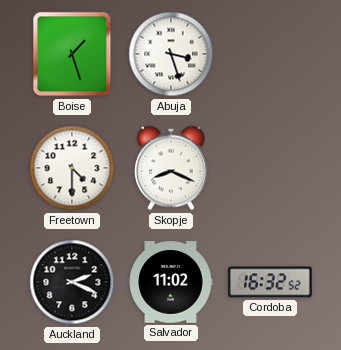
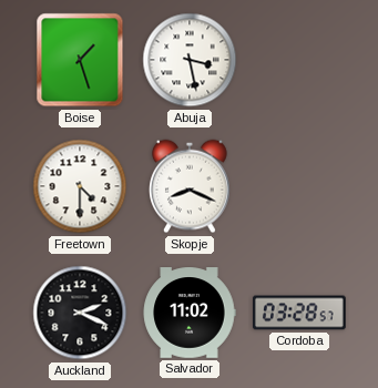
Abuja: 3:27 -> 3:28 (190, 60)
Cordoba: 16:32 -> 03:28 (300, 313)
